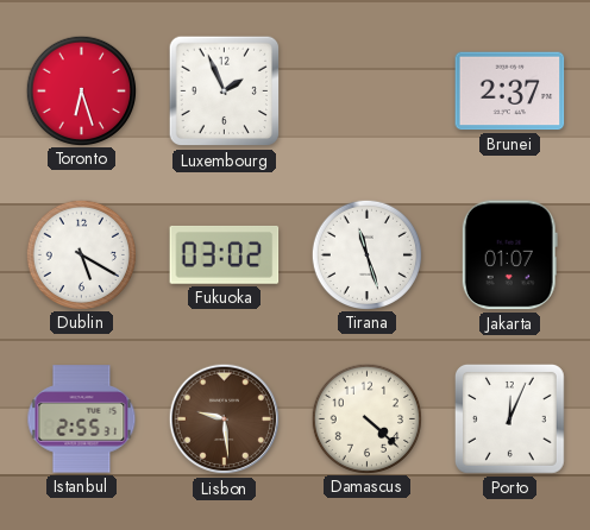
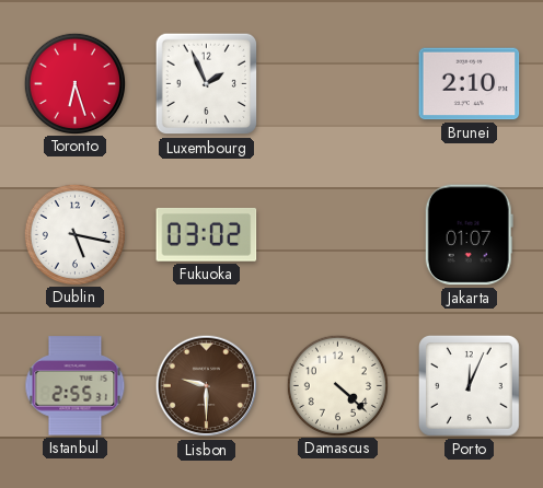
Brunei: 2:37 -> 2:10 (470, 84)
Dublin: 5:20 -> 5:17 (74, 234)
Tirana: 11:27 -> none (366, 254)
Lisbon: 9:29 -> 9:30 (207, 386)
